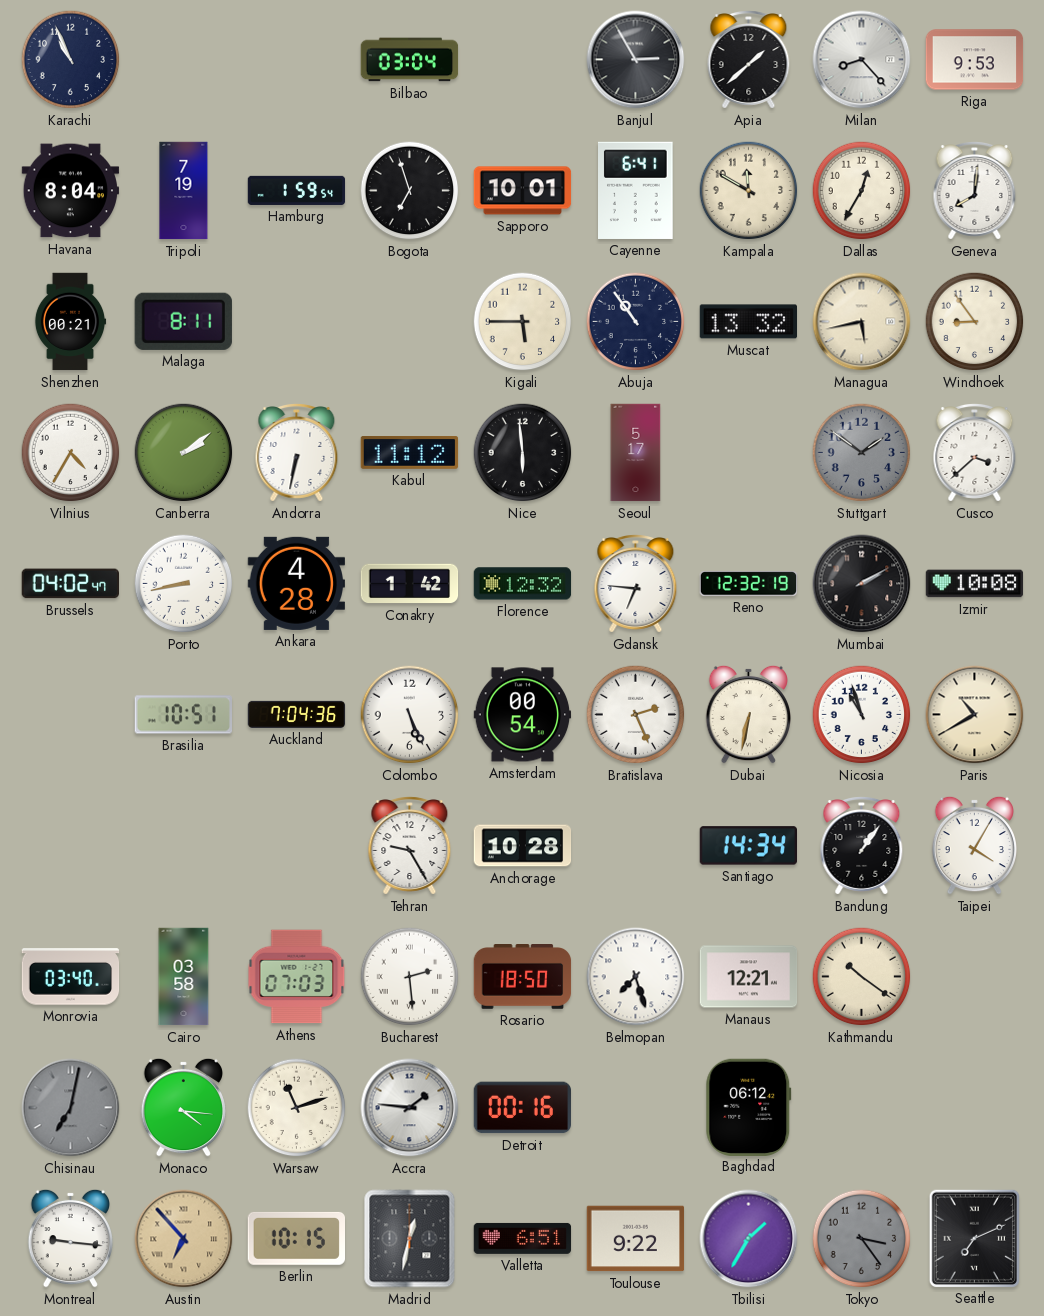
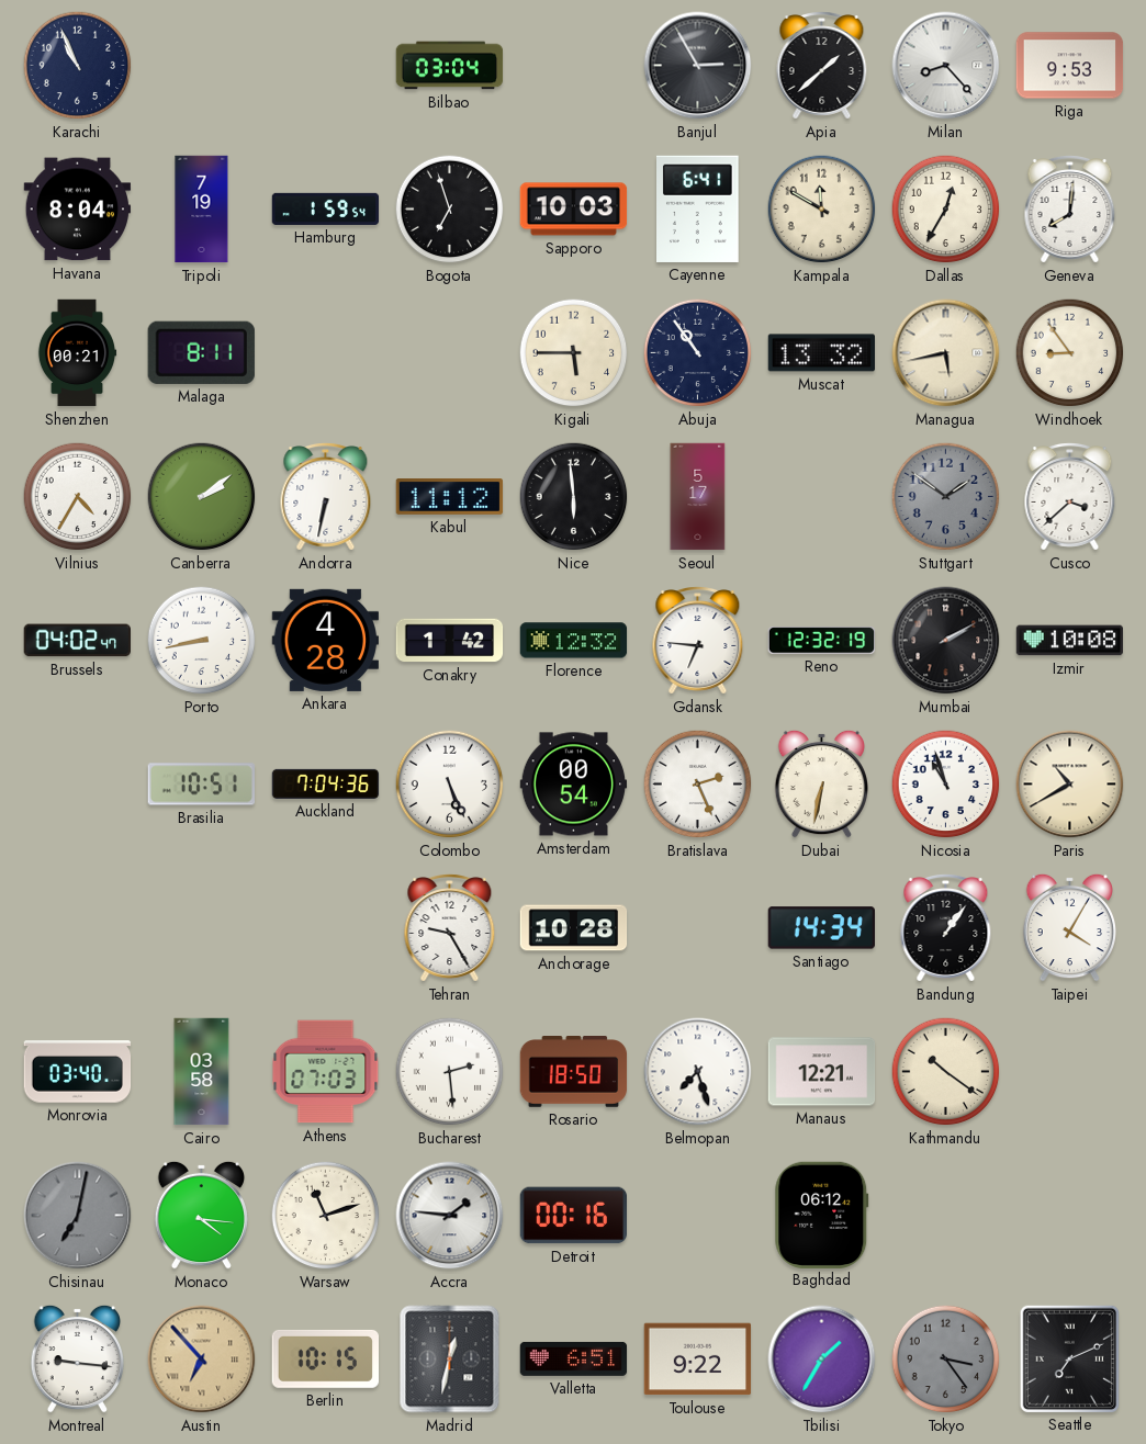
Sapporo: 10:01 -> 10:03 (574, 210)
